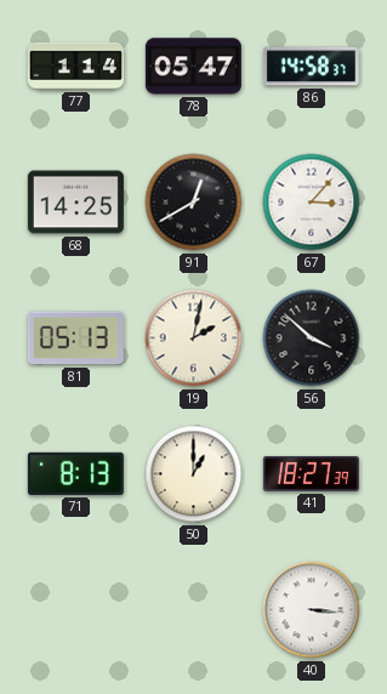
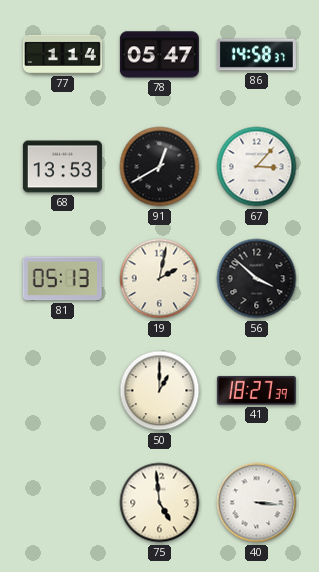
68: 14:25 -> 13:53 (62, 167)
71: 8:13 -> none (75, 473)
75: none -> 4:59 (160, 503)
